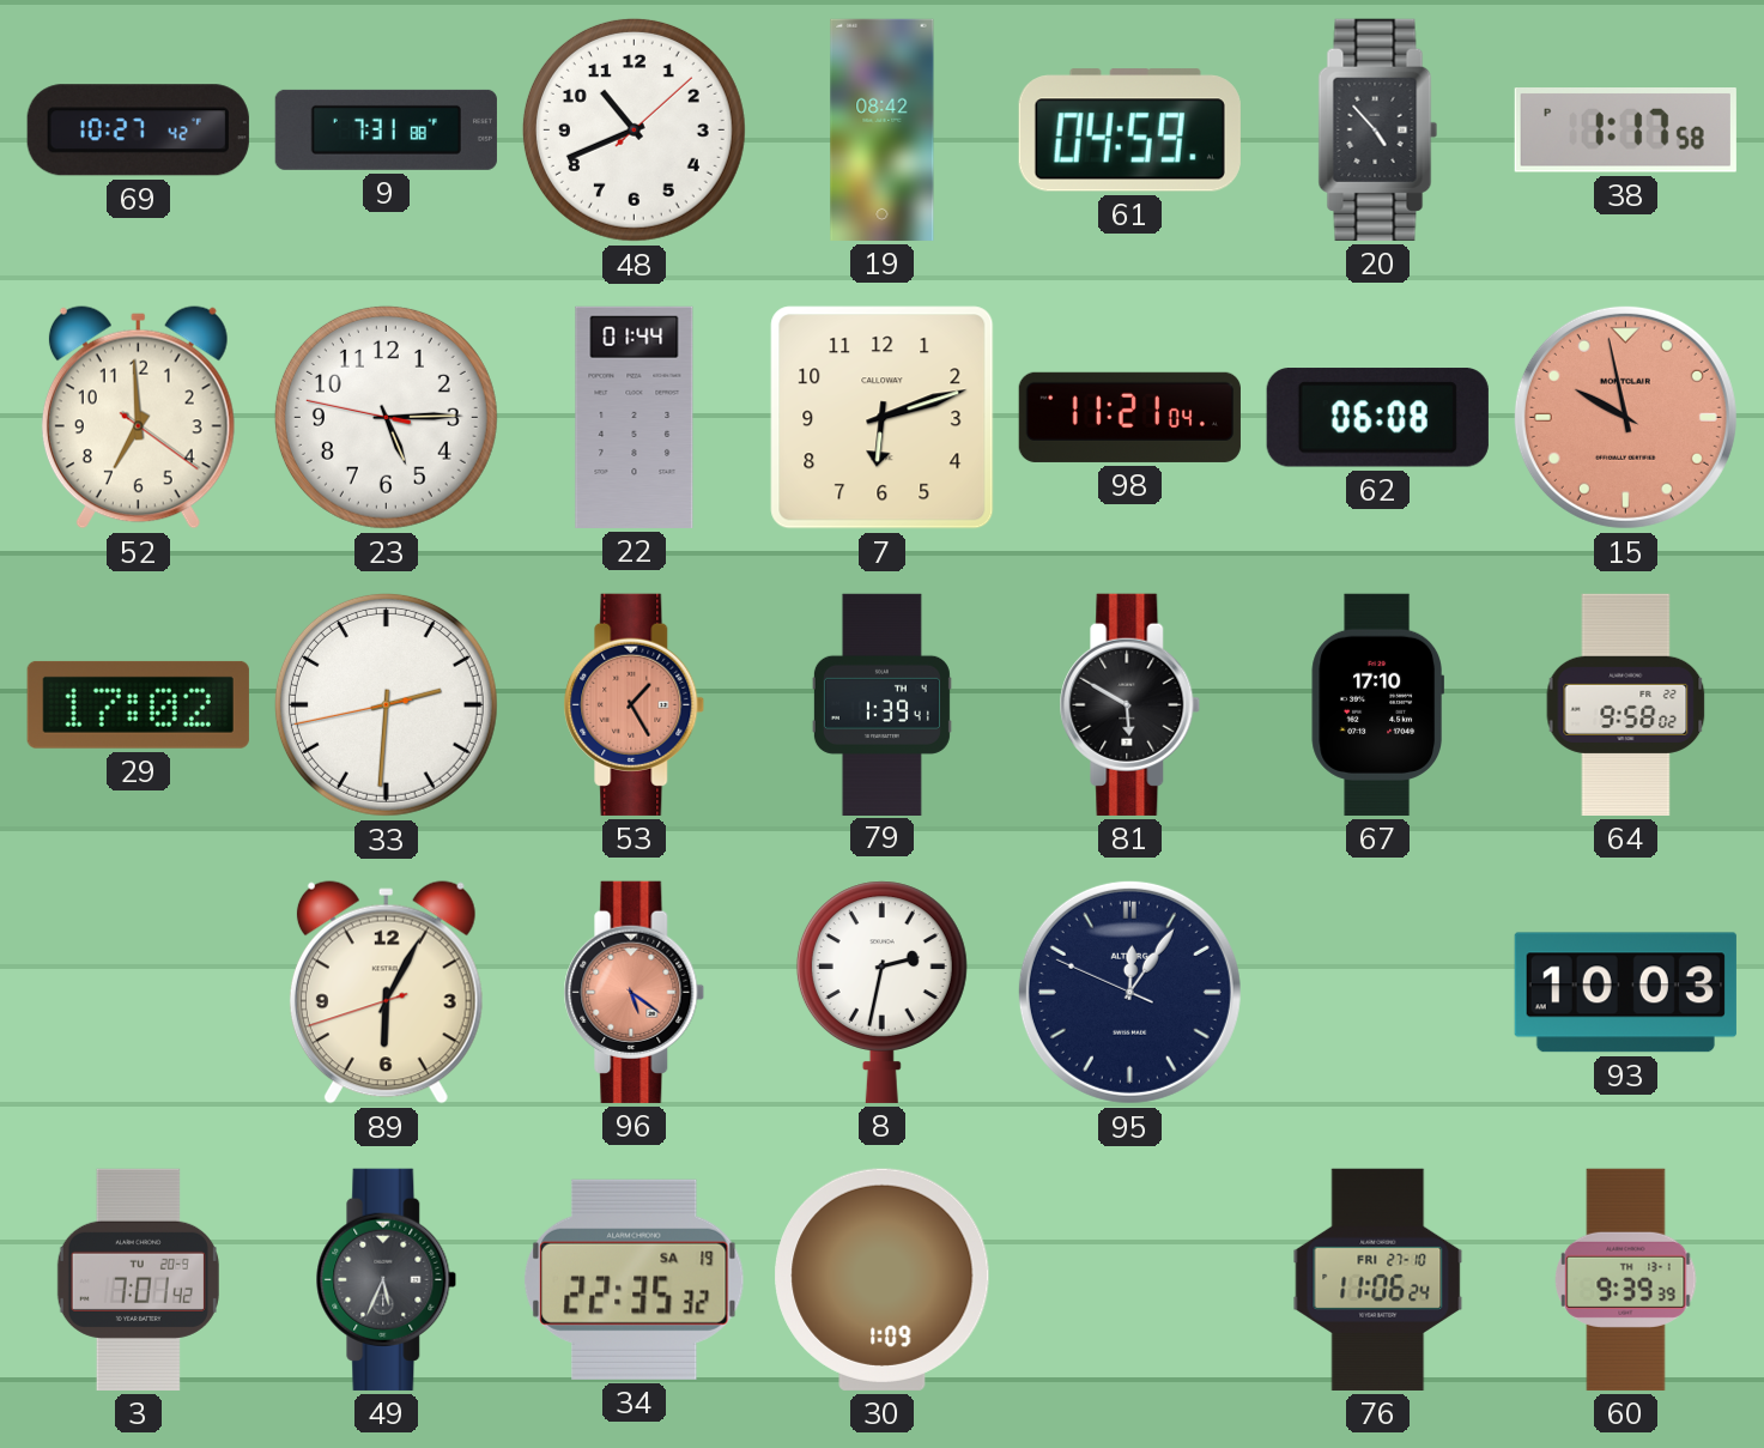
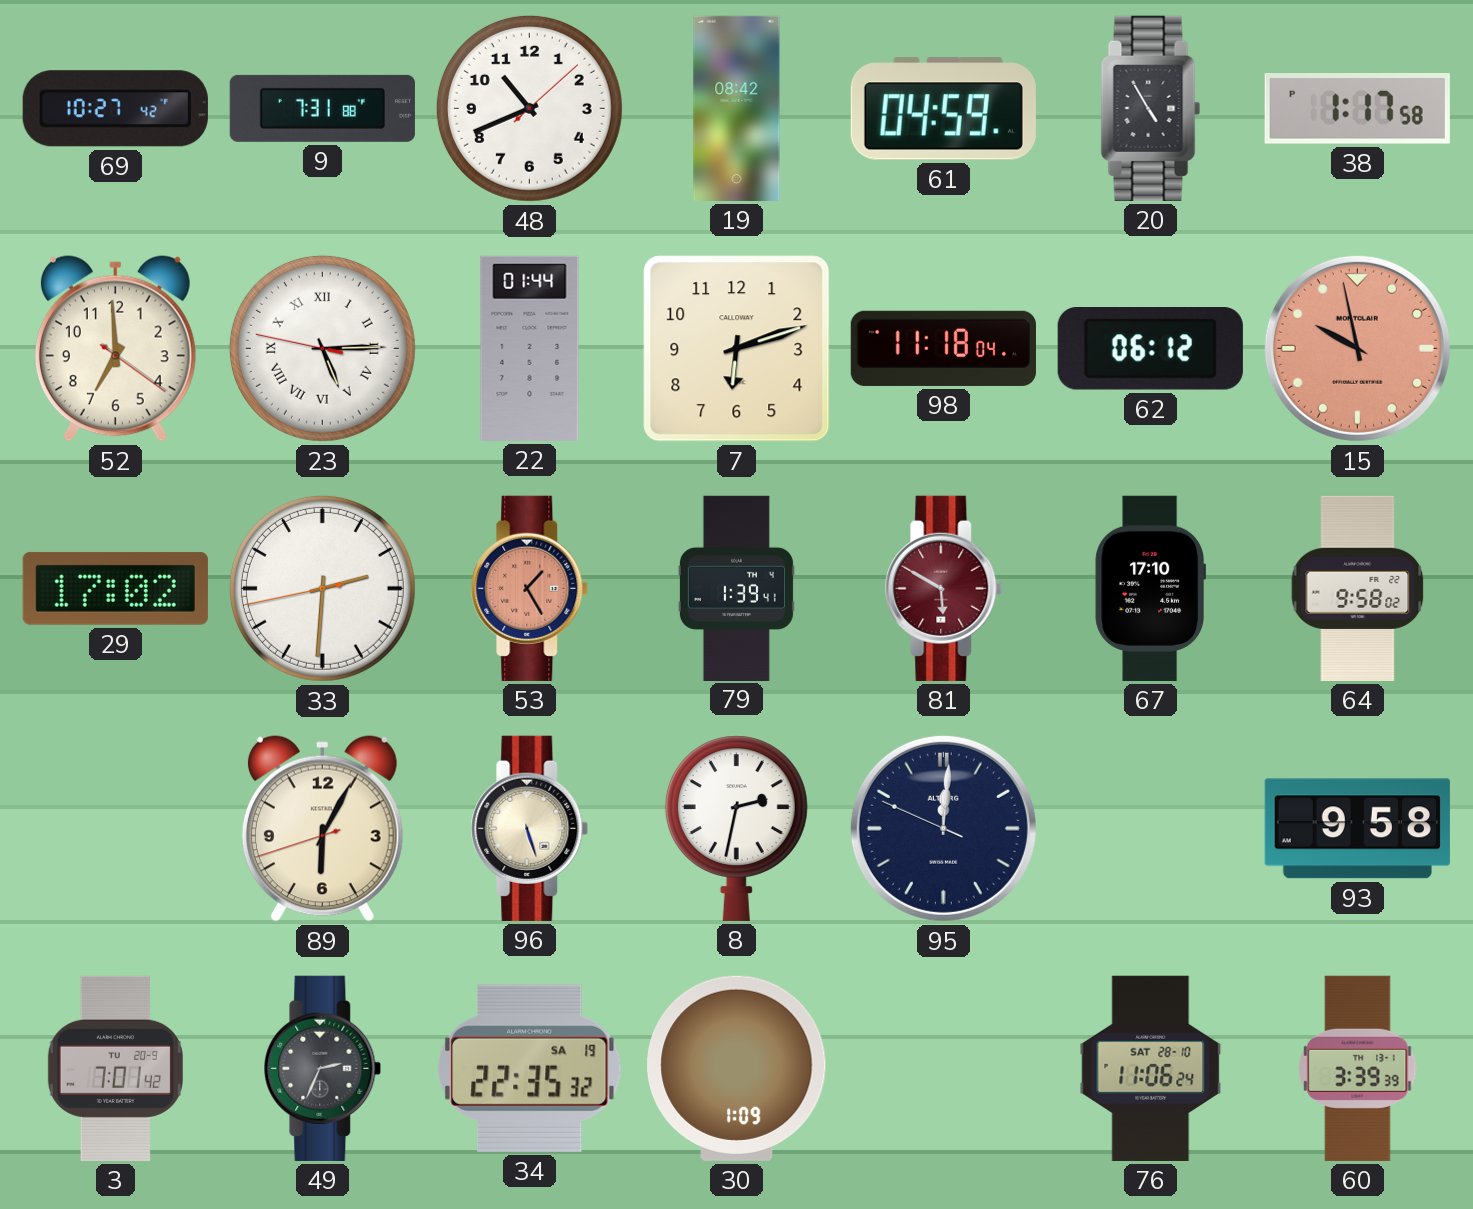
20: 4:53 -> 4:55 (1151, 108)
23 numerals: Arabic -> Roman (322, 348)
98: 11:21 -> 11:18 (943, 348)
62: 06:08 -> 06:12 (1150, 349)
81 dial: black -> burgundy (944, 588)
96: 5:21 -> 5:27 (530, 828)
96 dial: salmon -> cream (530, 828)
95: 12:05 -> 12:00 (943, 828)
93: 10:03 -> 9:58 (1357, 829)
49: 5:34 -> 2:34 (323, 1068)
76 date: FRI 27-10 -> SAT 28-10 (1151, 1068)
60: 9:39 -> 3:39 (1358, 1068)
